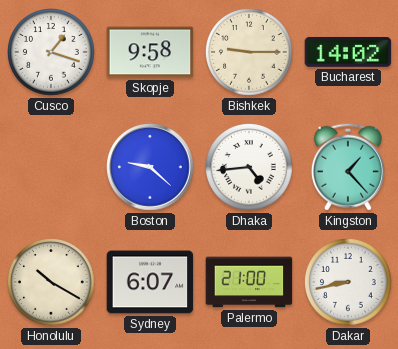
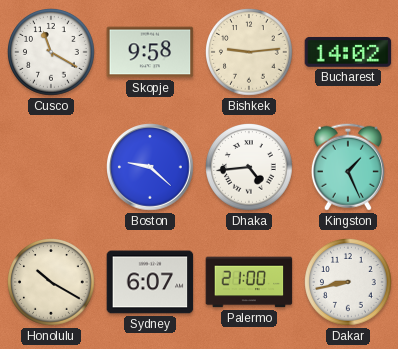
Cusco: 1:18 -> 11:20 (52, 53)
Bishkek: 9:15 -> 9:14 (250, 53)
Kingston: 1:23 -> 1:26 (348, 167)
